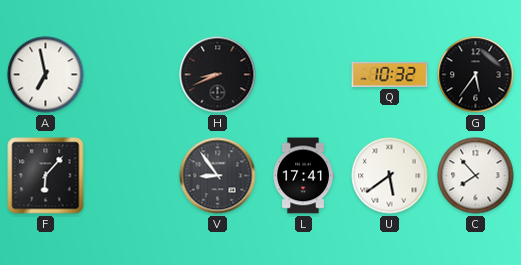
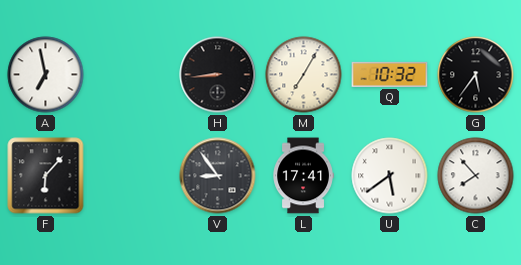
H: 8:41 -> 8:44 (218, 75)
M: none -> 7:05 (304, 75)
